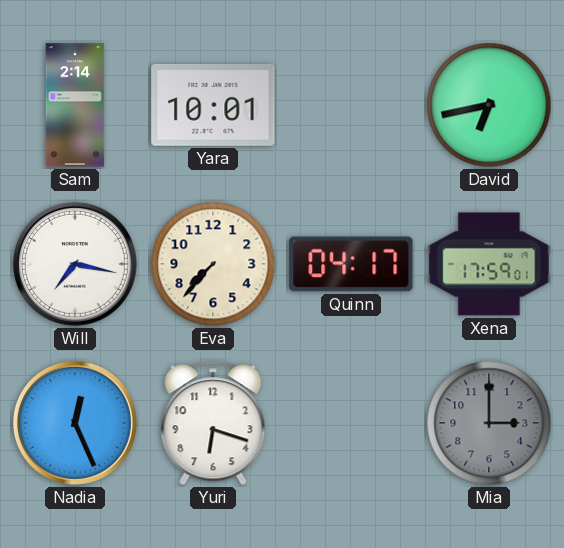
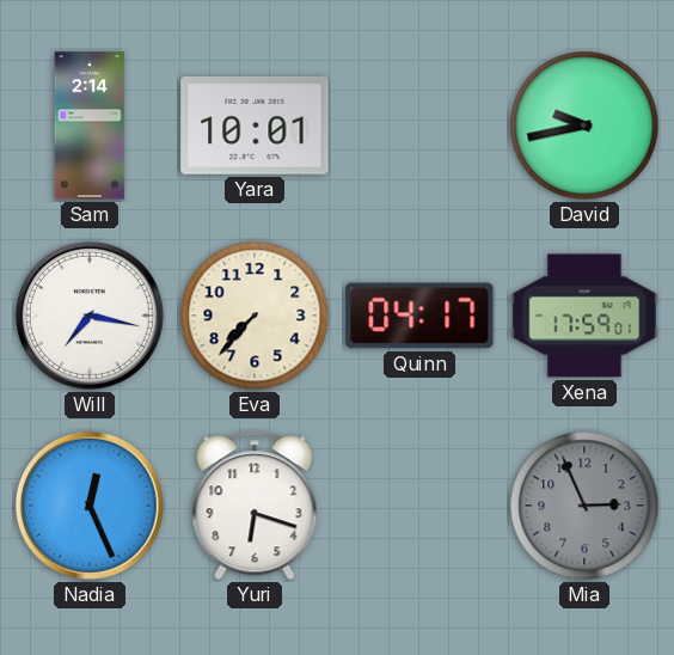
David: 6:43 -> 9:43 (584, 126)
Mia: 3:00 -> 2:56 (584, 506)
